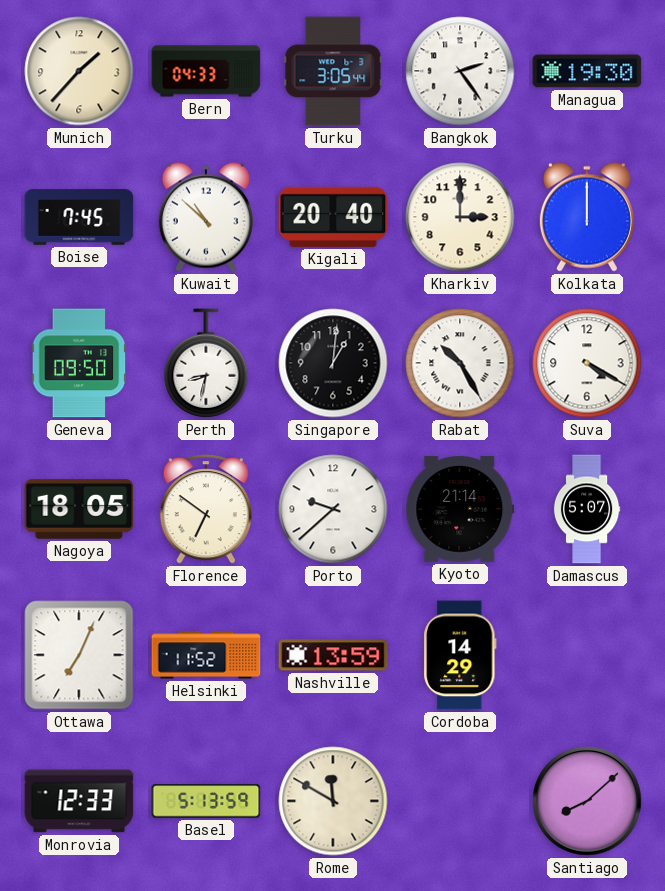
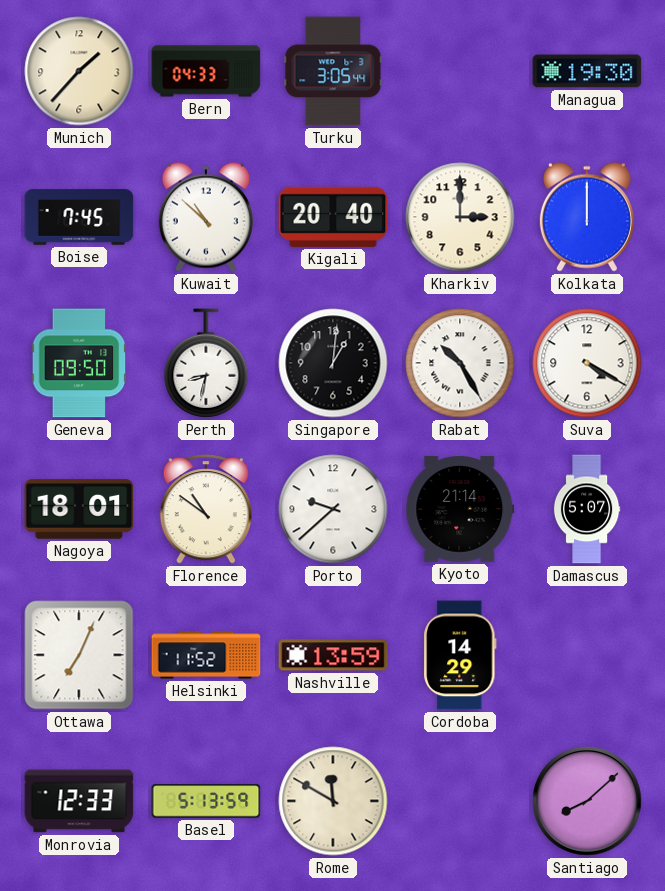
Bangkok: 2:24 -> none (460, 71)
Nagoya: 18:05 -> 18:01 (79, 510)
Florence: 6:51 -> 10:51 (206, 509)
